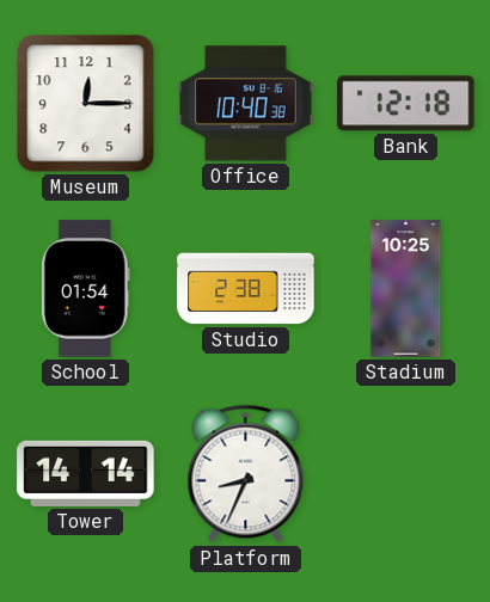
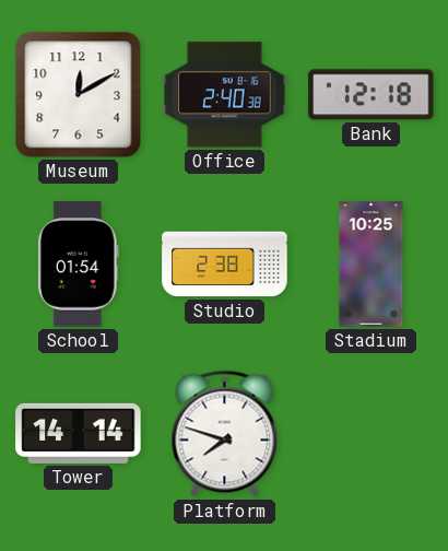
Museum: 12:15 -> 12:10 (79, 95)
Office: 10:40 -> 2:40 (225, 95)
Platform: 8:34 -> 7:48 (225, 434)
